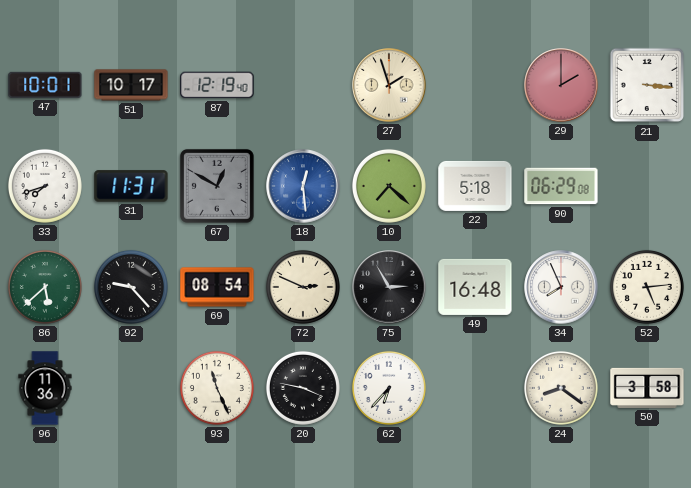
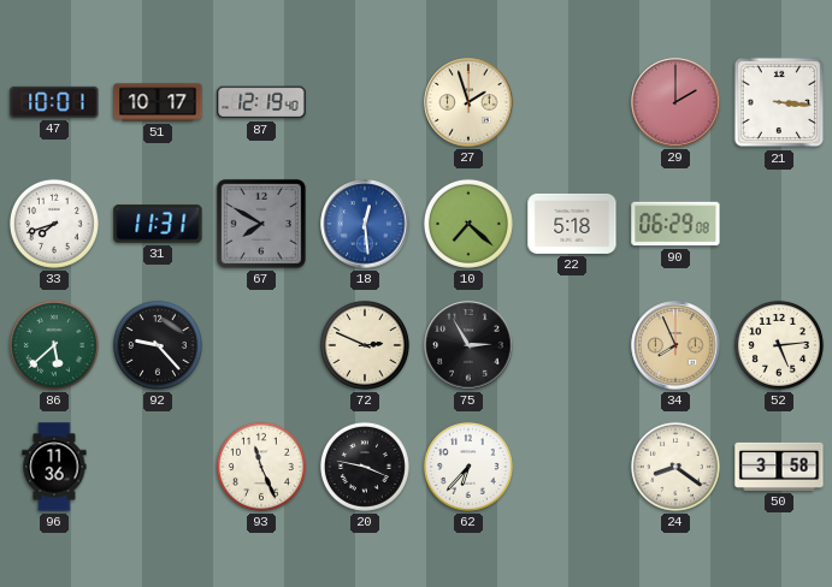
67: 12:50 -> 7:50 (261, 224)
69: 08:54 -> none (217, 287)
49: 16:48 -> none (475, 287)
34 dial: white -> champagne (675, 345)
